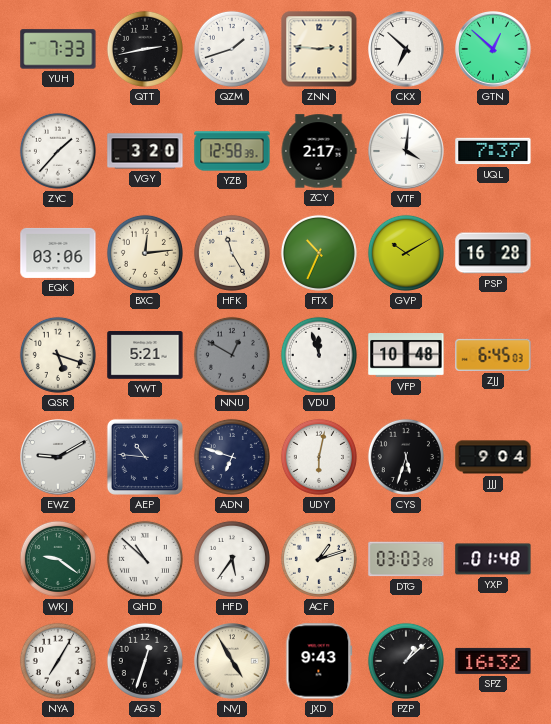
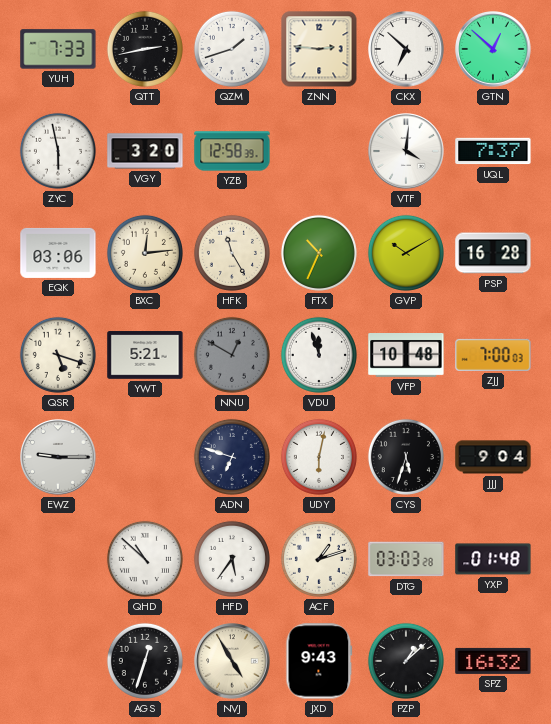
ZYC: 1:37 -> 5:58 (58, 151)
ZCY: 2:17 -> none (319, 151)
ZJJ: 6:45 -> 7:00 (493, 355)
EWZ: 9:10 -> 9:15 (58, 457)
AEP: 10:46 -> none (145, 457)
WKJ: 9:21 -> none (58, 559)
NYA: 7:05 -> none (58, 661)
